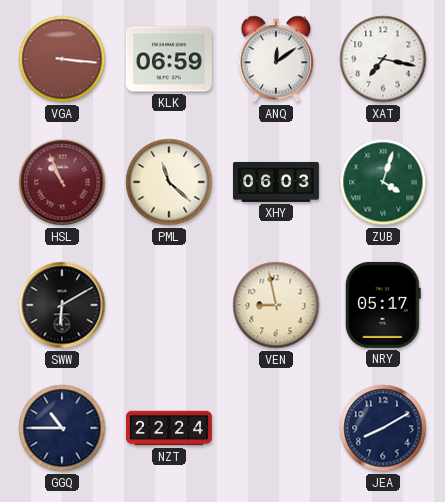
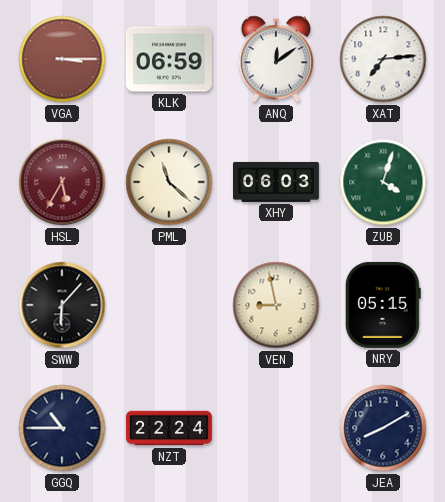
VGA: 3:16 -> 3:15 (62, 59)
XAT: 7:17 -> 7:14 (383, 59)
HSL: 10:56 -> 5:35 (62, 182)
SWW: 6:10 -> 6:07 (62, 305)
NRY: 05:17 -> 05:15 (383, 305)
